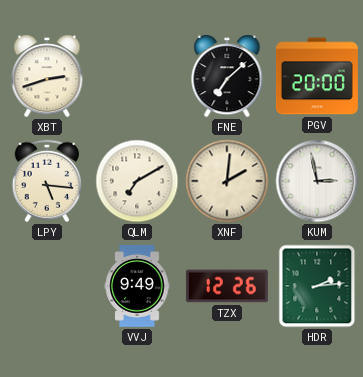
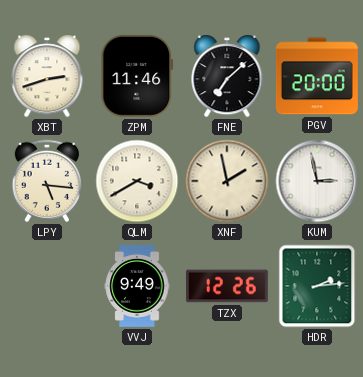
ZPM: none -> 11:46 (137, 76)
QLM: 7:10 -> 3:40 (137, 181)
XNF: 2:01 -> 1:58 (227, 181)
